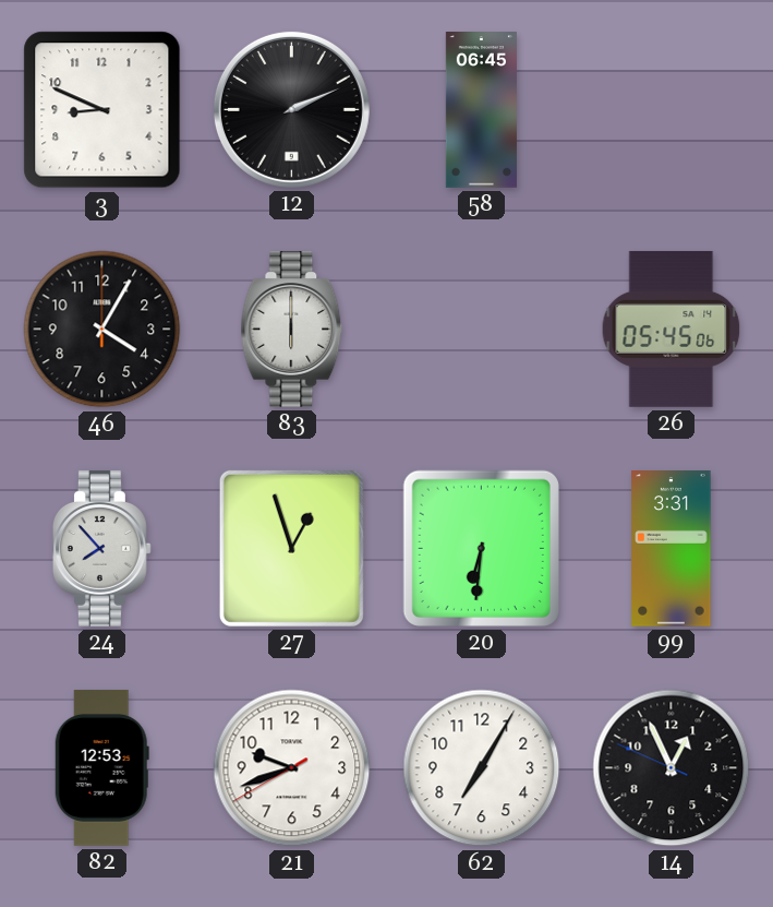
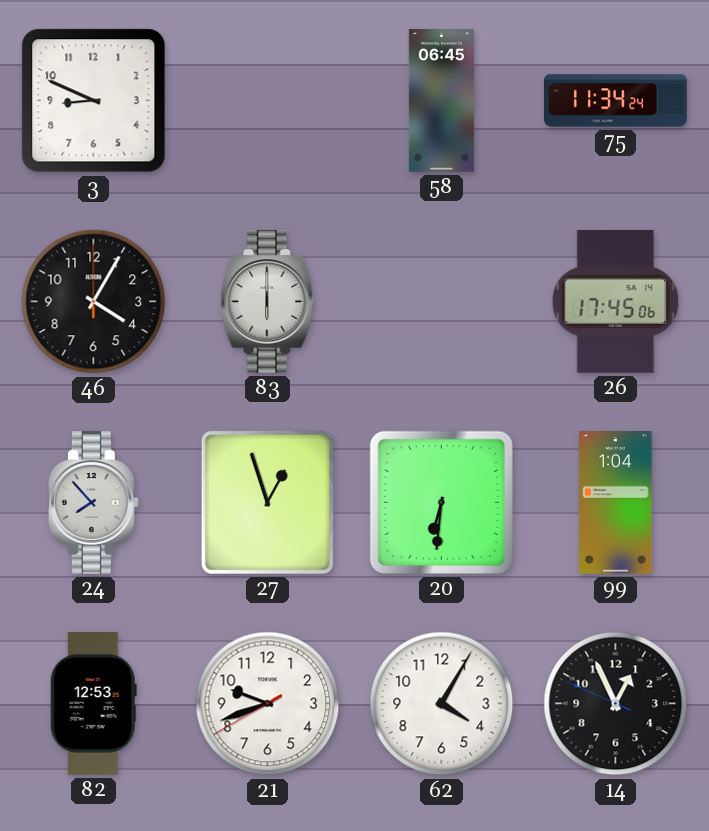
12: 2:11 -> none (291, 109)
75: none -> 11:34 (616, 101)
26: 05:45 -> 17:45 (616, 301)
99: 3:31 -> 1:04 (616, 503)
62: 7:05 -> 4:05 (442, 704)
